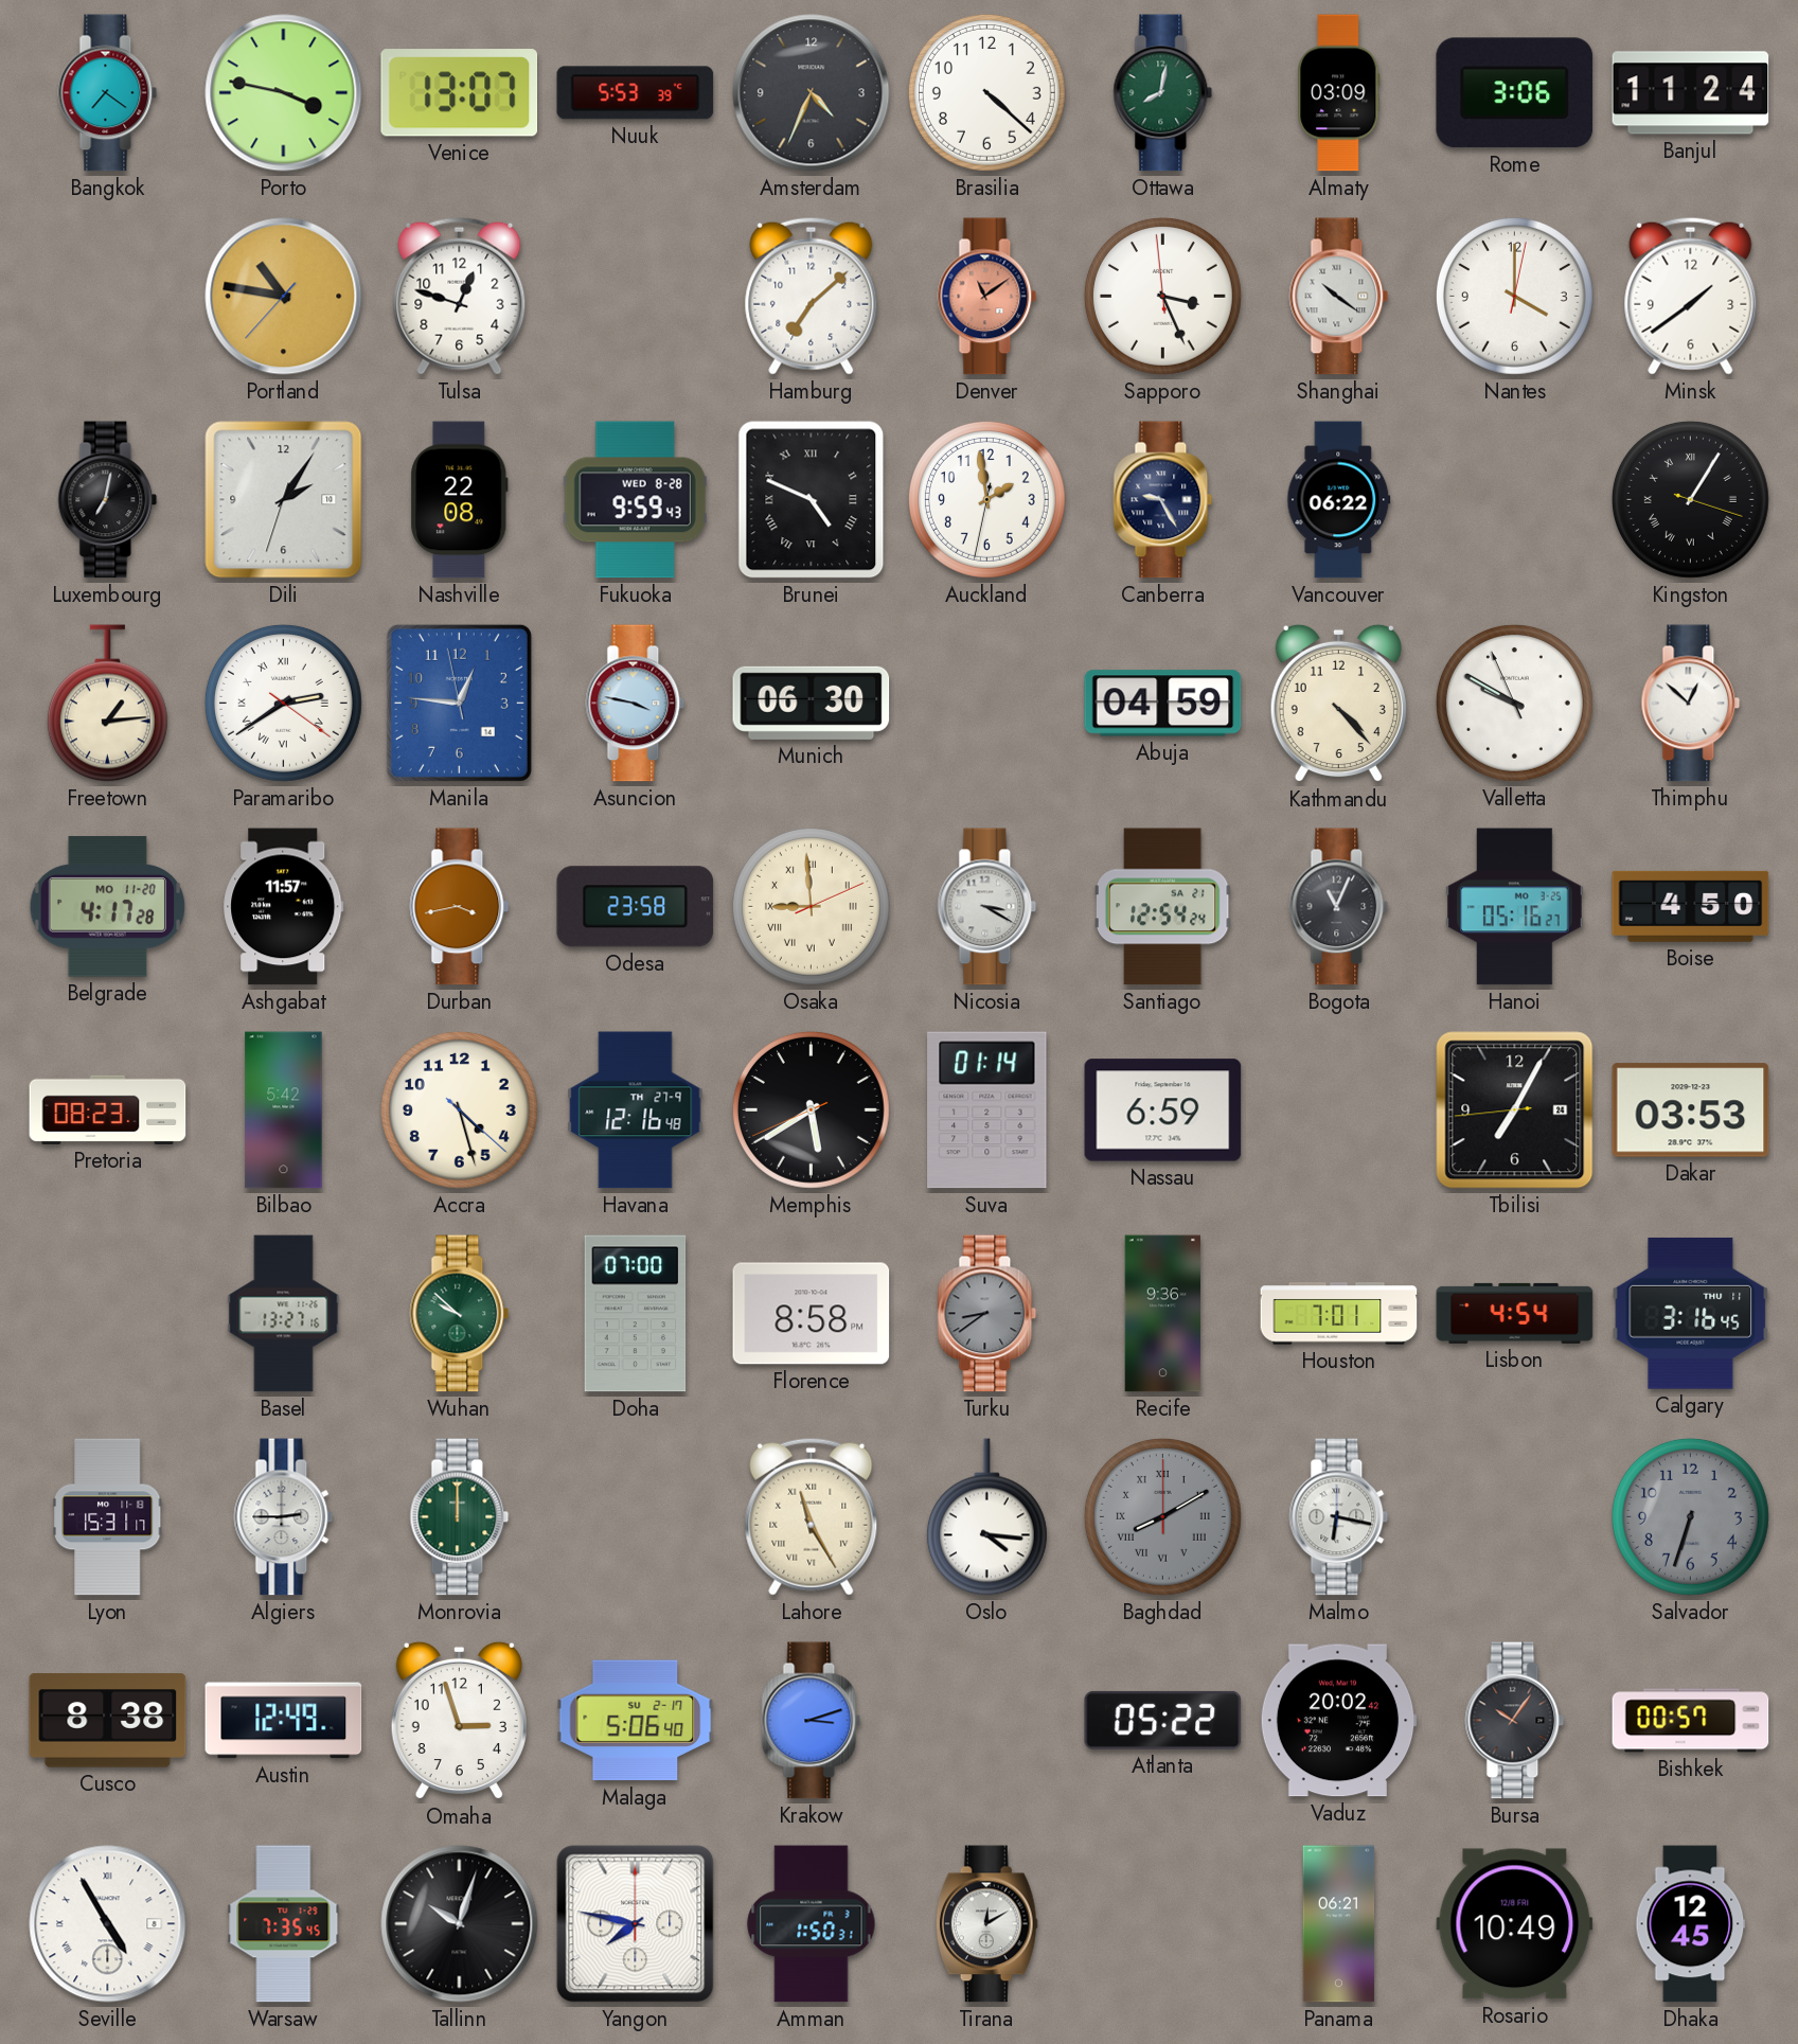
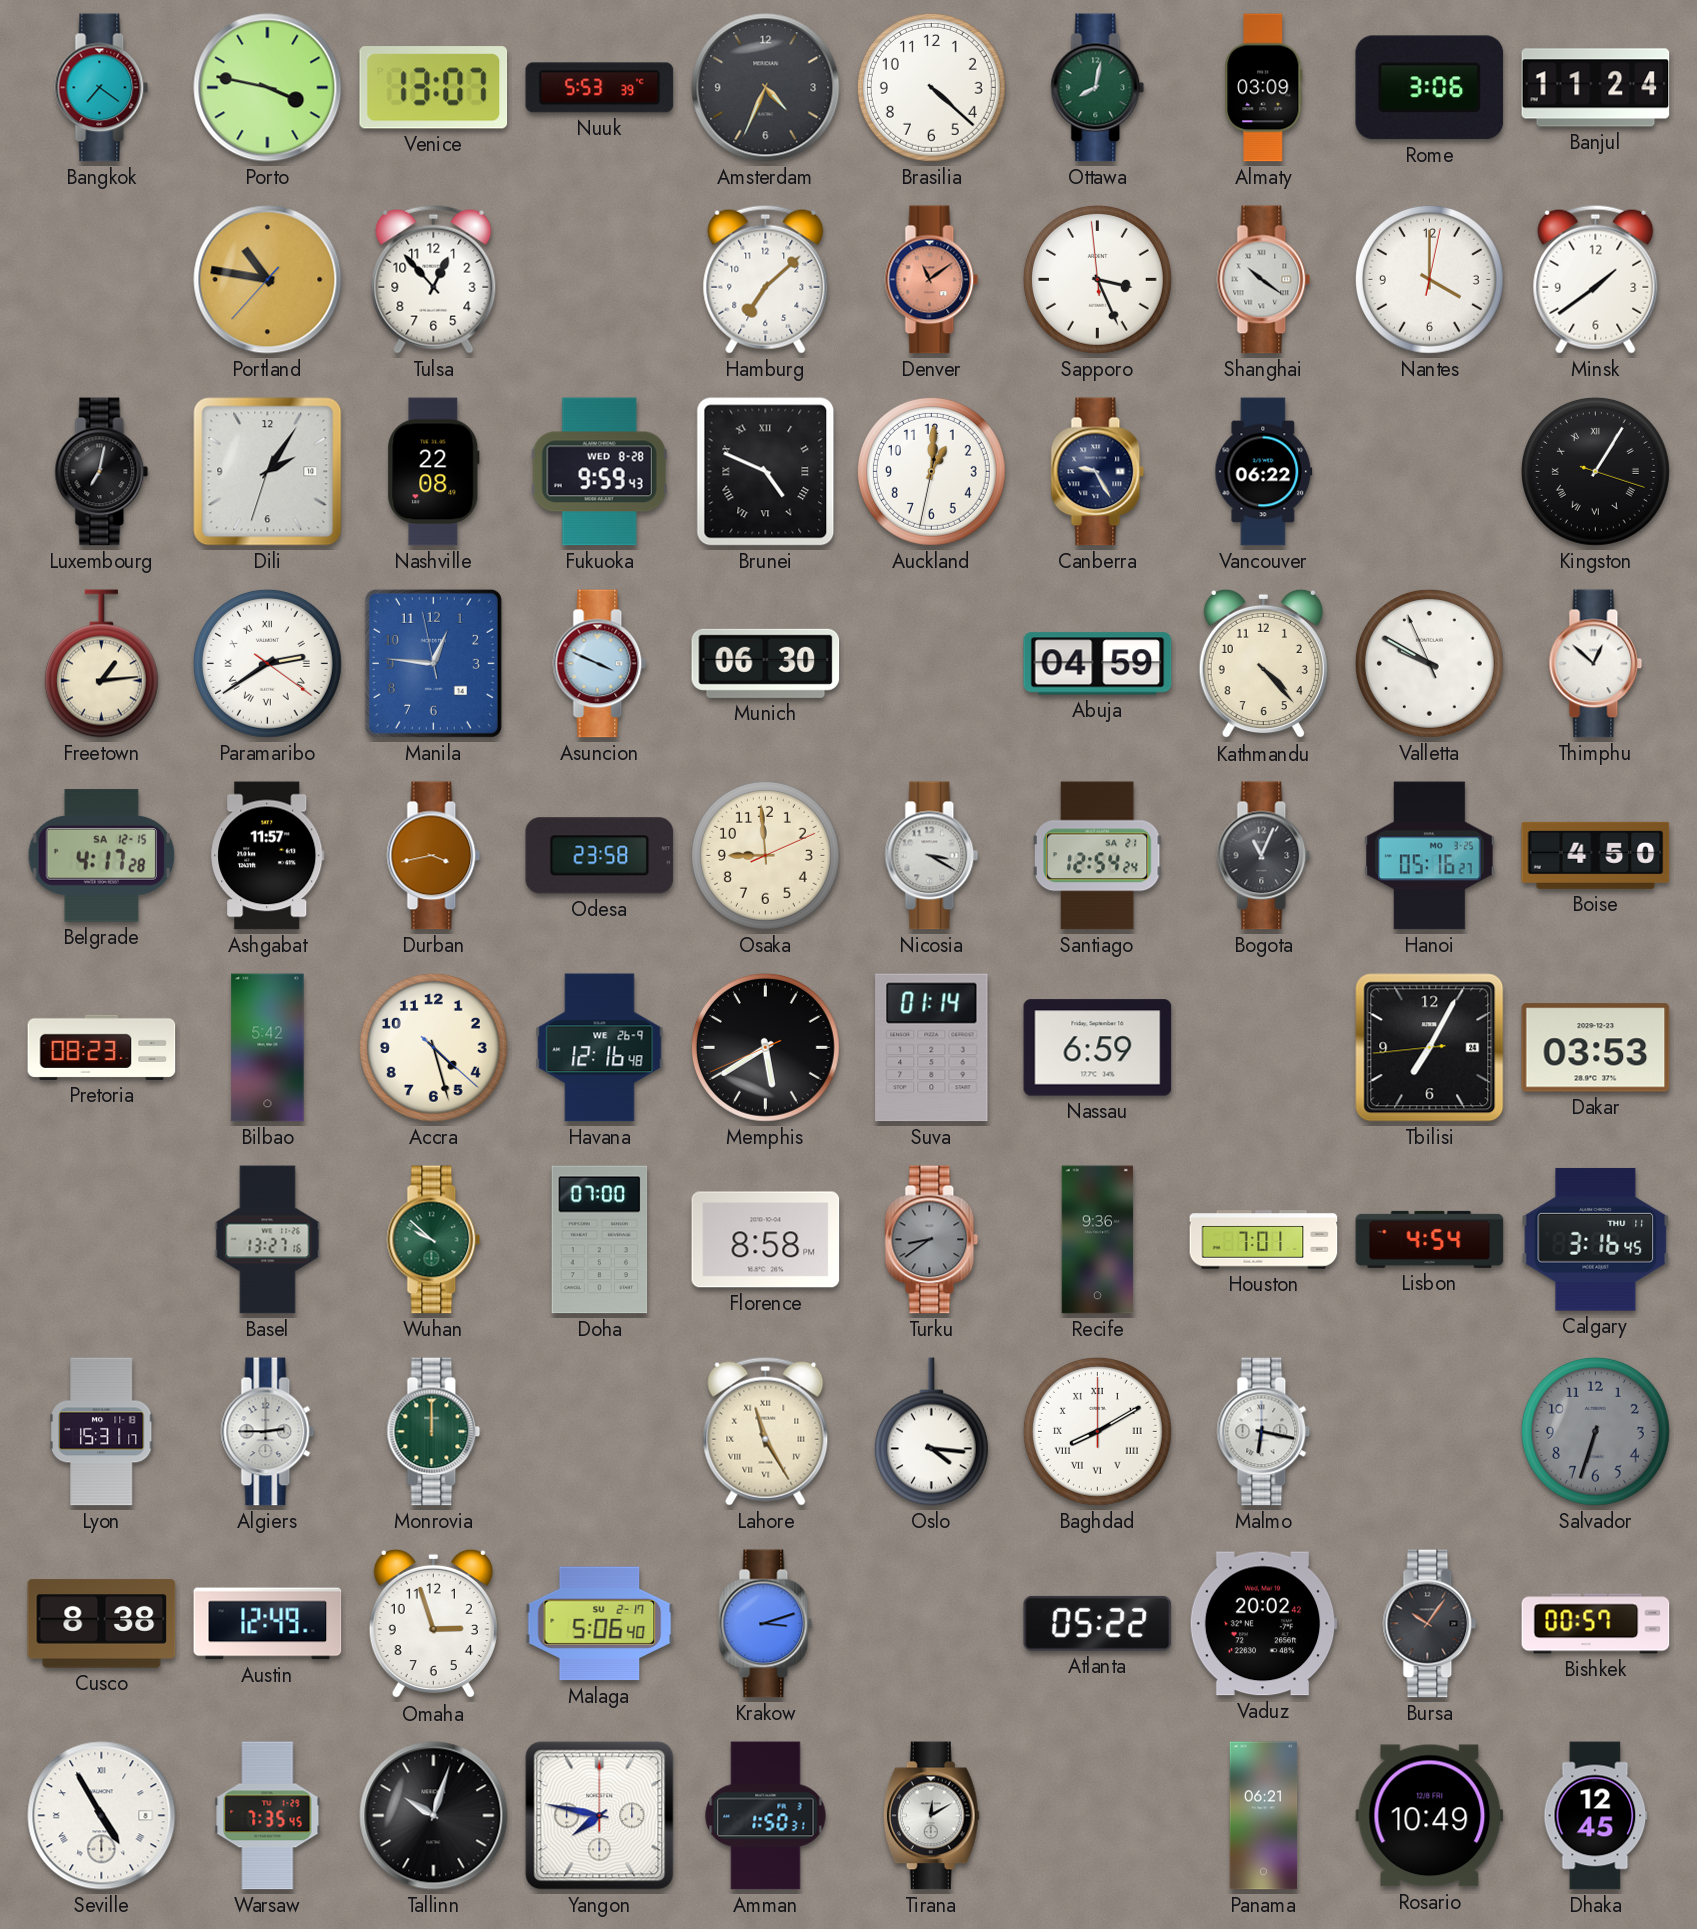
Tulsa: 12:48 -> 12:53 (434, 279)
Auckland: 1:58 -> 1:00 (931, 471)
Asuncion: 3:47 -> 3:49 (600, 664)
Belgrade date: MO 11-20 -> SA 12-15 (102, 856)
Osaka numerals: Roman -> Arabic (765, 855)
Havana date: TH 27-9 -> WE 26-9 (600, 1048)
Baghdad dial: grey -> white (1097, 1431)
